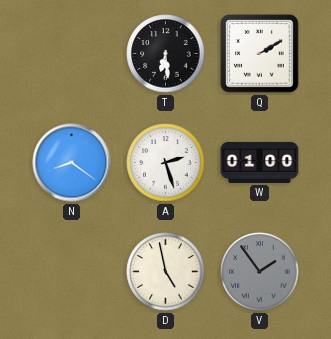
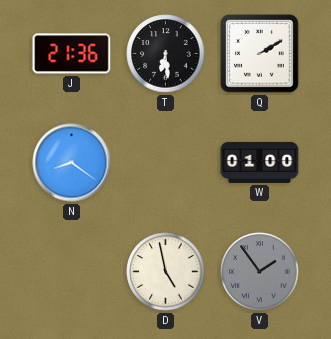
J: none -> 21:36 (72, 54)
A: 2:27 -> none (166, 163)
